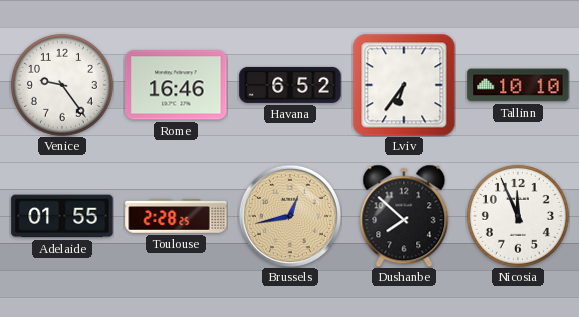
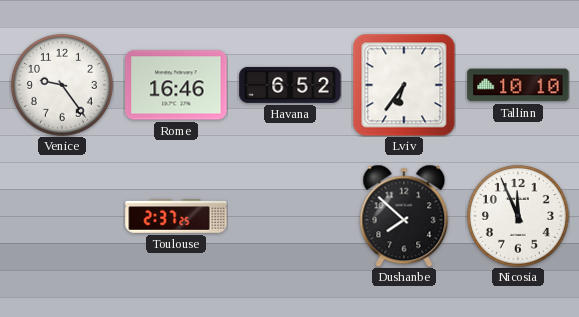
Adelaide: 01:55 -> none (62, 216)
Toulouse: 2:28 -> 2:37 (176, 216)
Brussels: 12:43 -> none (290, 216)
